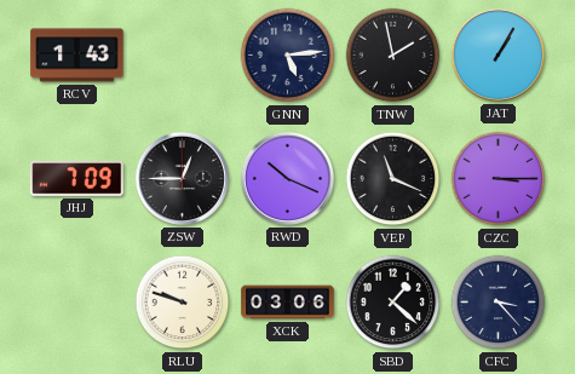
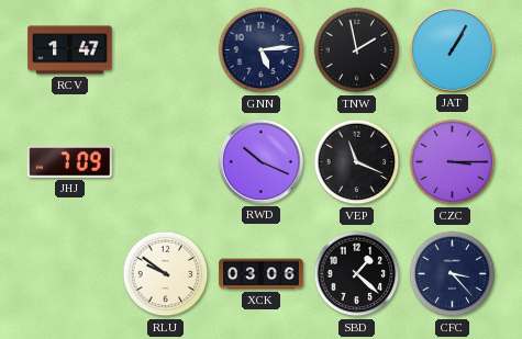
RCV: 1:43 -> 1:47 (70, 50)
ZSW: 12:45 -> none (182, 178)
RLU: 9:48 -> 9:51 (166, 274)
